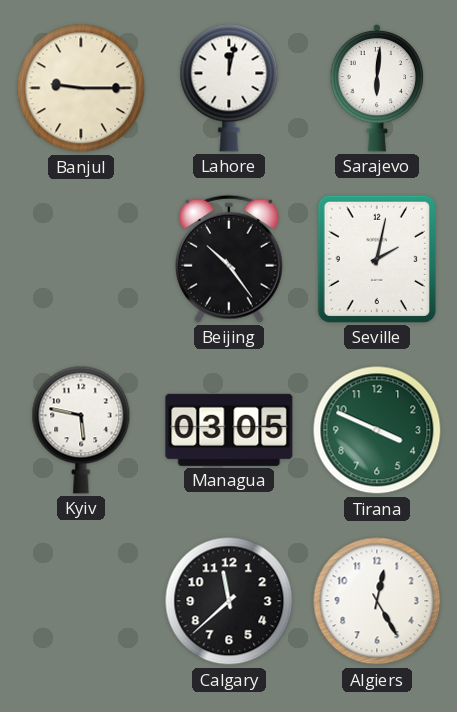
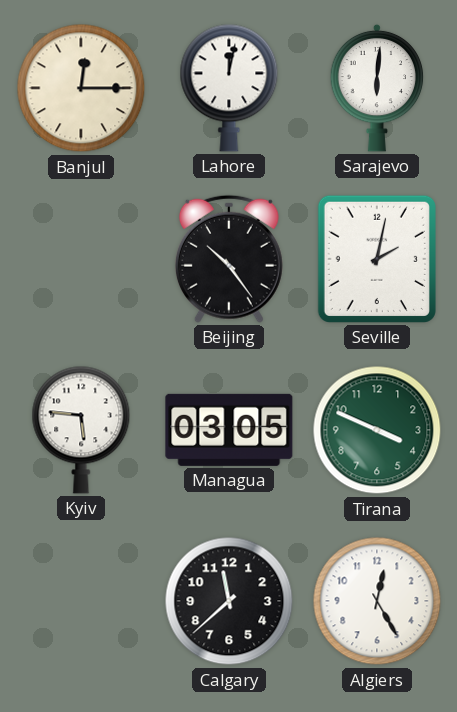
Banjul: 9:15 -> 12:15 (81, 88)
Kyiv: 5:47 -> 5:46 (81, 430)
